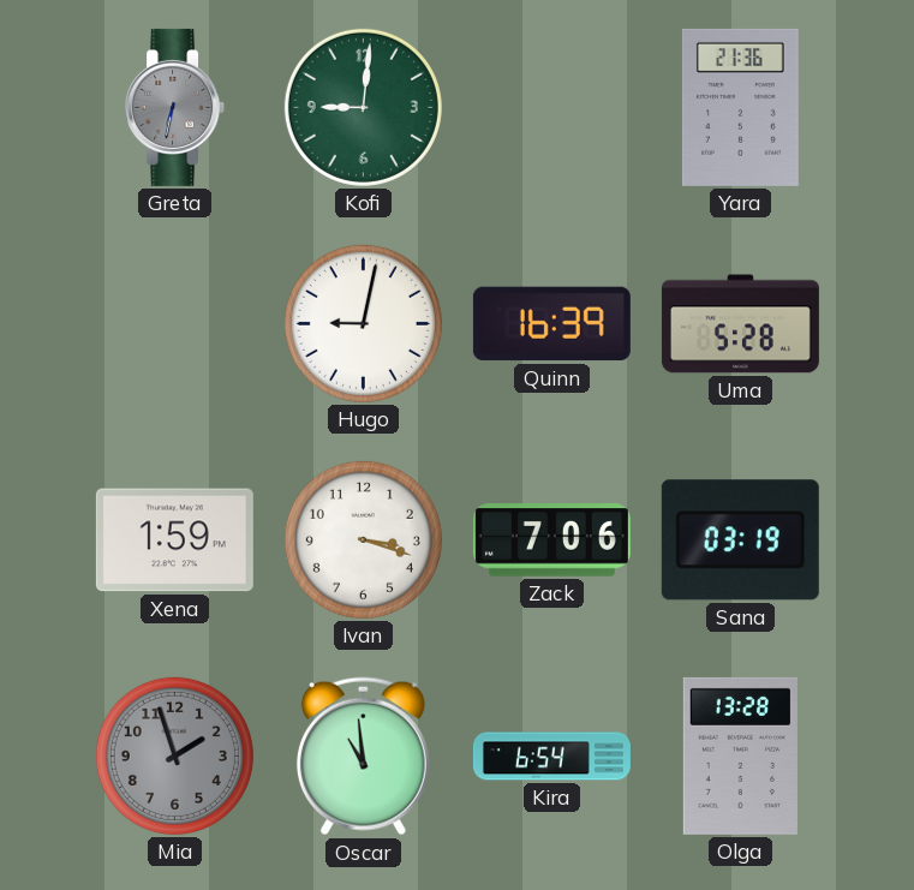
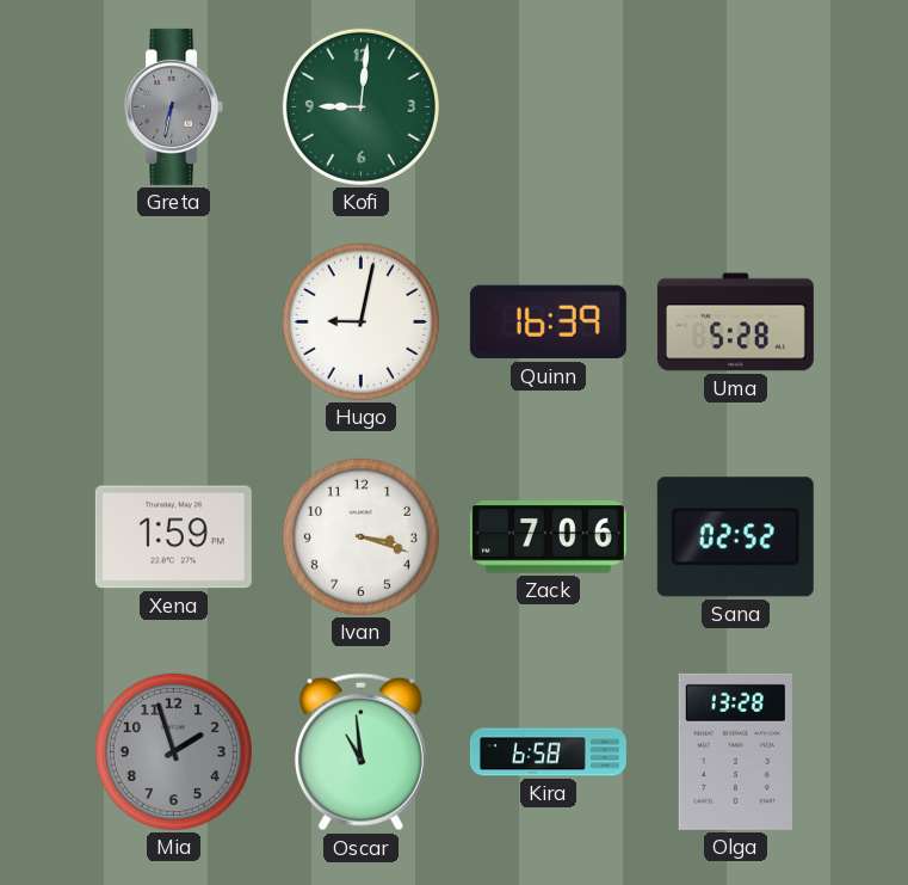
Yara: 21:36 -> none (740, 107)
Sana: 03:19 -> 02:52 (735, 537)
Kira: 6:54 -> 6:58 (548, 752)
